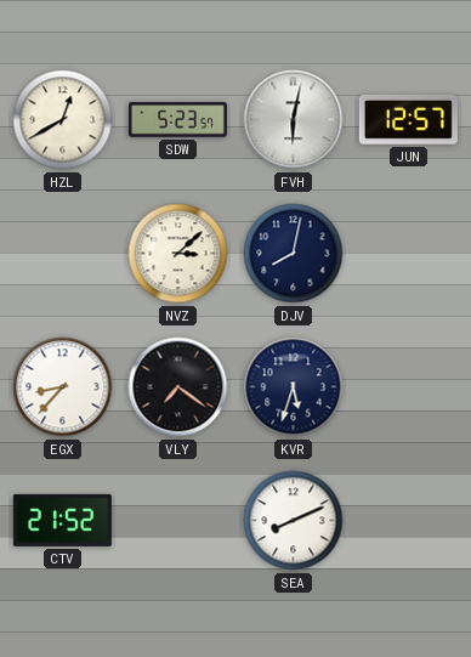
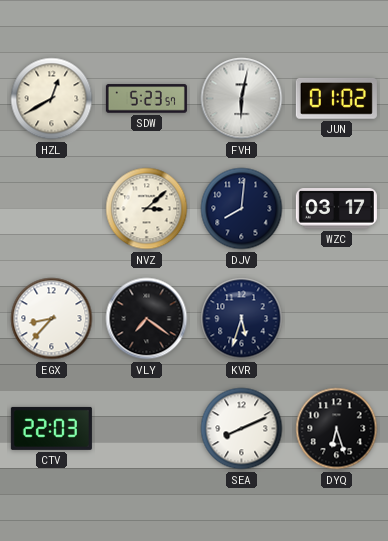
JUN: 12:57 -> 01:02 (336, 98)
DJV: 8:02 -> 8:01 (242, 209)
WZC: none -> 03:17 (336, 209)
CTV: 21:52 -> 22:03 (51, 428)
DYQ: none -> 6:27 (337, 429)
